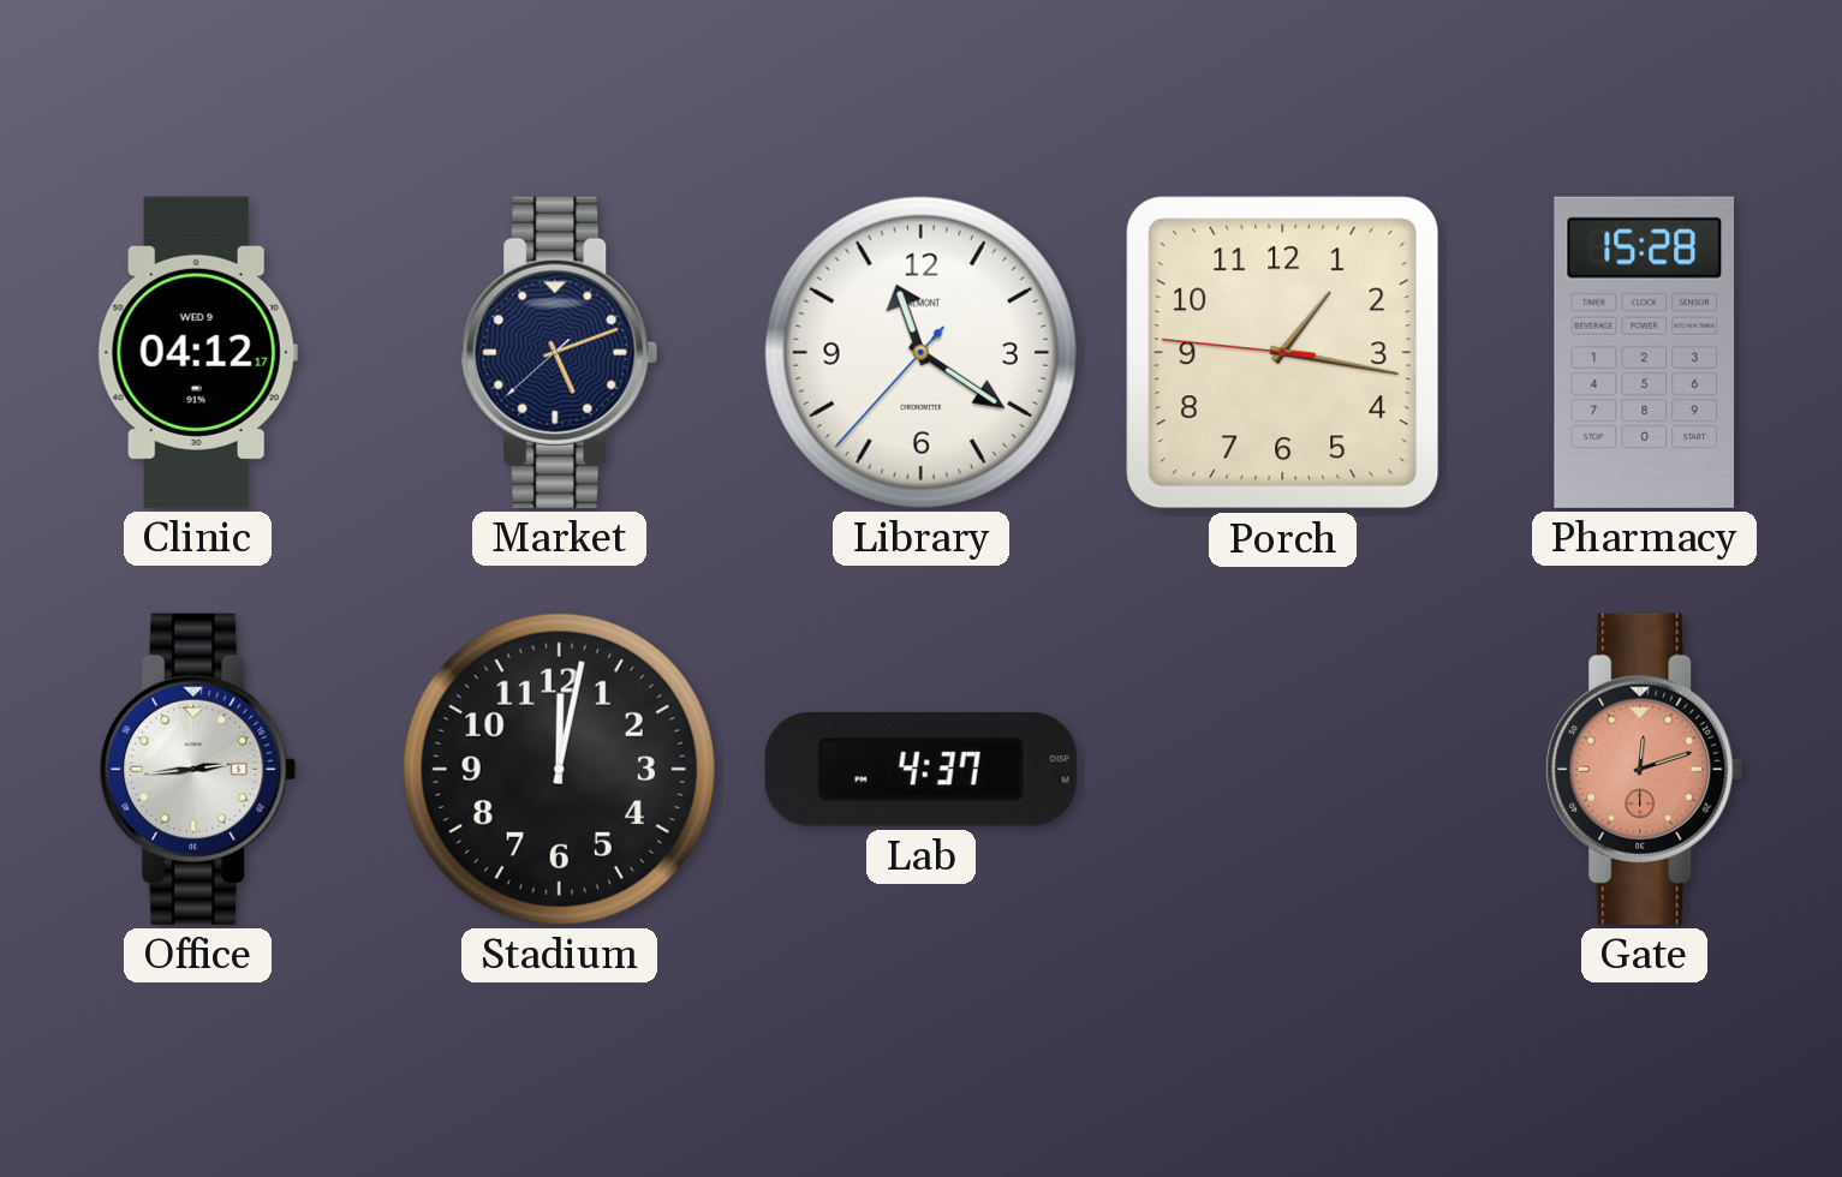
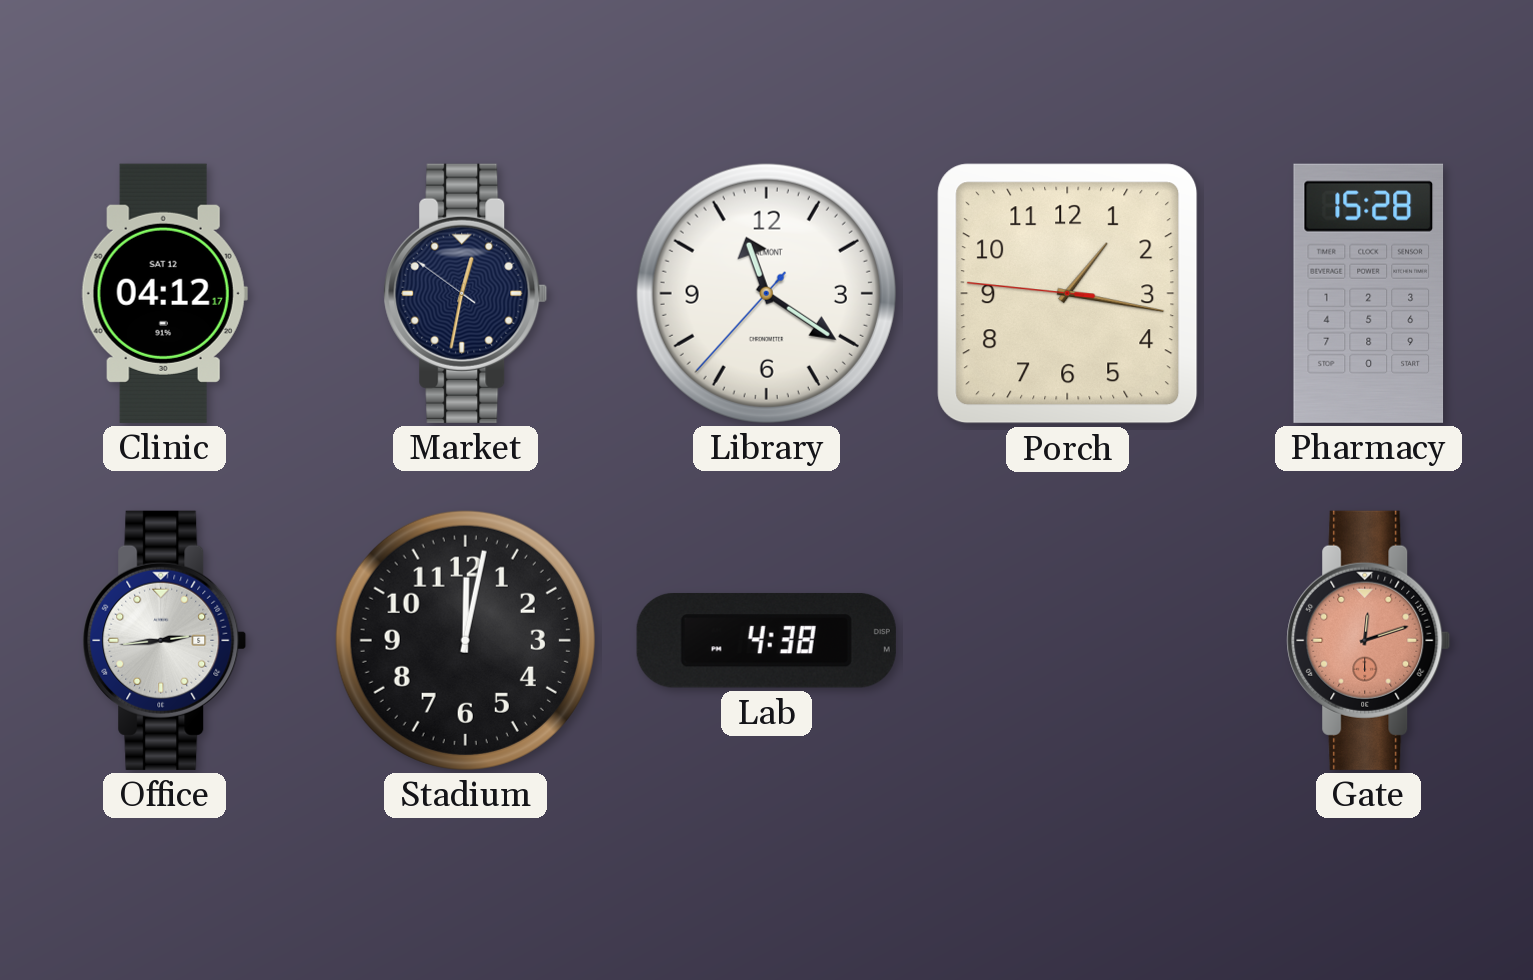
Clinic date: WED 9 -> SAT 12 (164, 293)
Market: 5:11 -> 12:31 (466, 293)
Lab: 4:37 -> 4:38 (766, 640)
